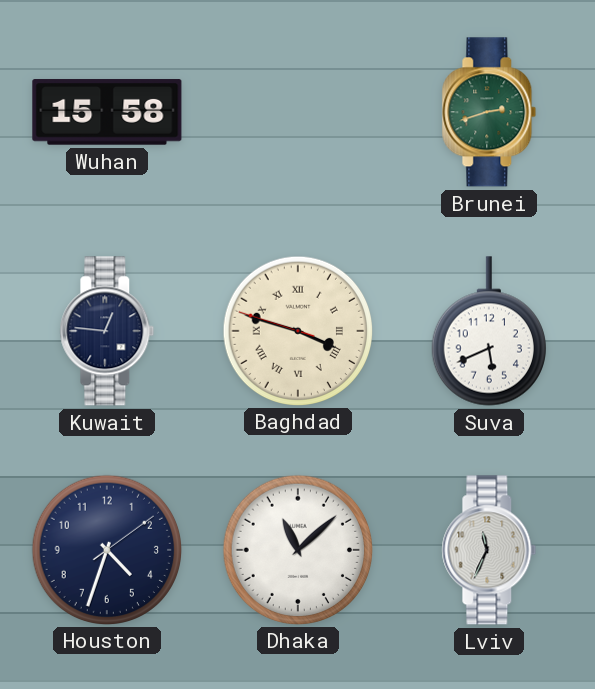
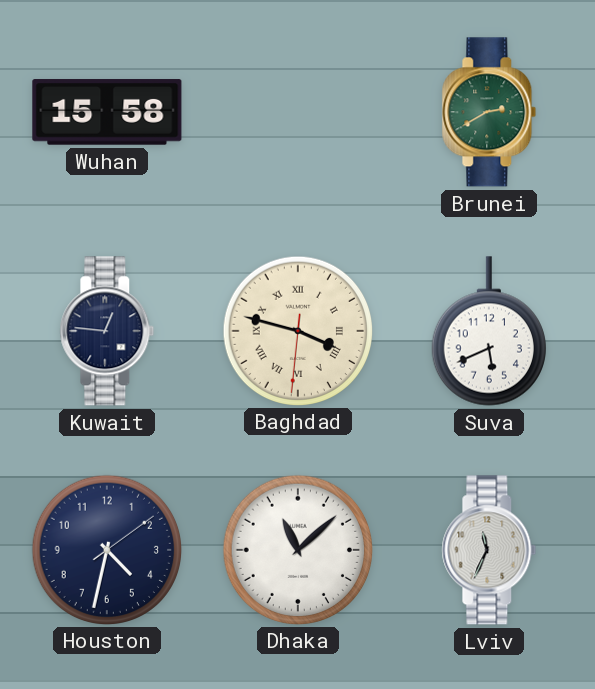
Brunei: 2:42 -> 2:40 (489, 112)
Baghdad: 3:47:48 -> 3:47:31 (297, 330)
Houston: 4:33 -> 4:32 (106, 549)
